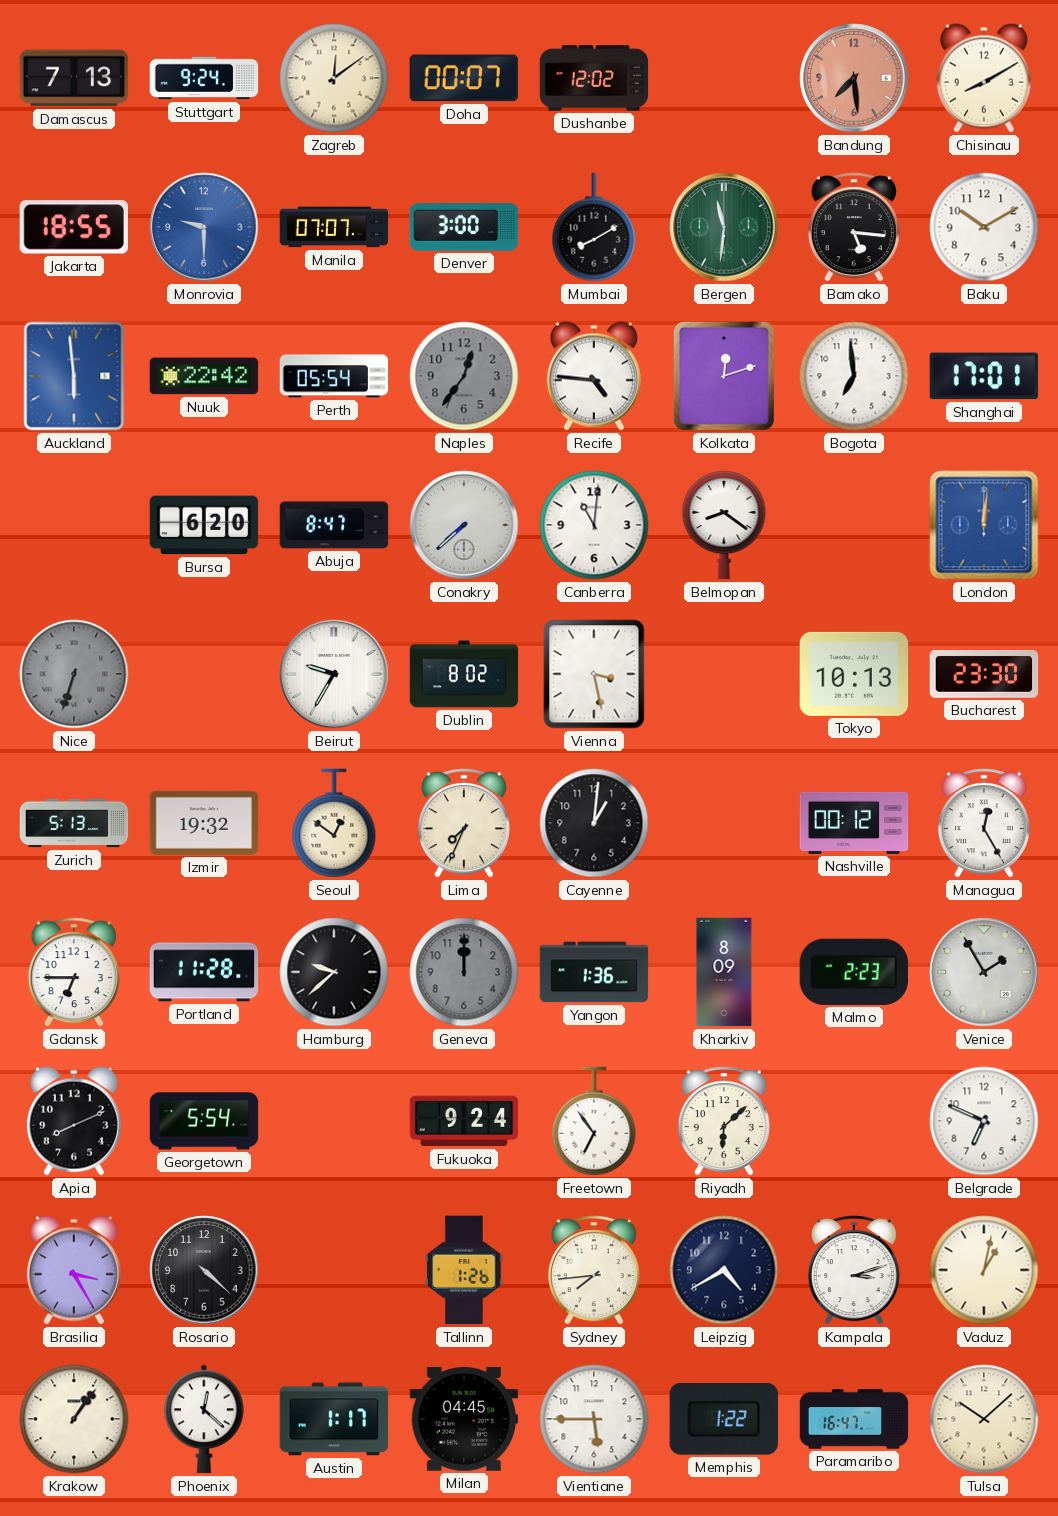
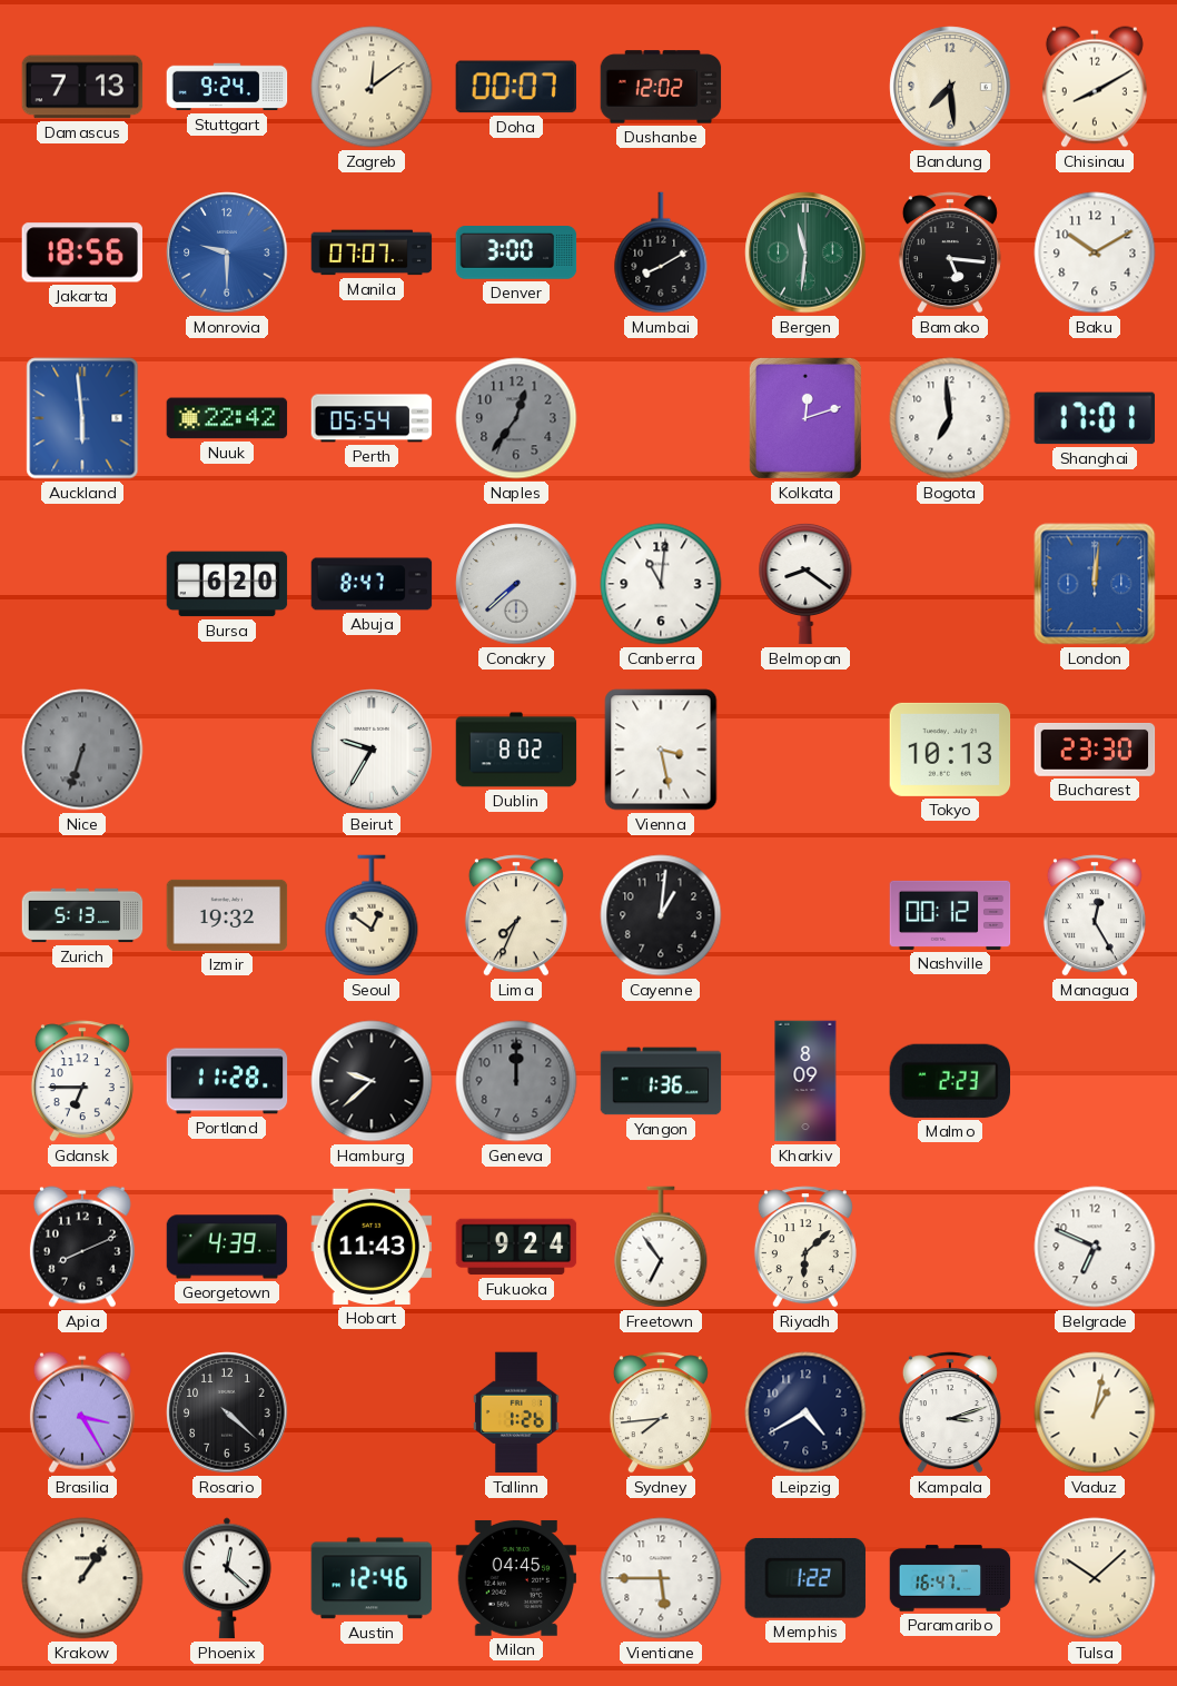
Bandung dial: salmon -> cream (950, 87)
Jakarta: 18:55 -> 18:56 (81, 252)
Recife: 4:46 -> none (594, 376)
Venice: 1:55 -> none (984, 972)
Georgetown: 5:54 -> 4:39 (227, 1247)
Hobart: none -> 11:43 (372, 1247)
Austin: 1:17 -> 12:46 (372, 1578)
